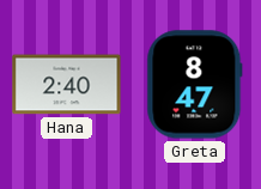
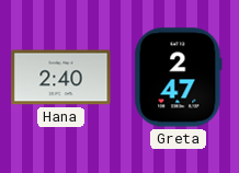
Greta: 8:47 -> 2:47 (179, 78)
